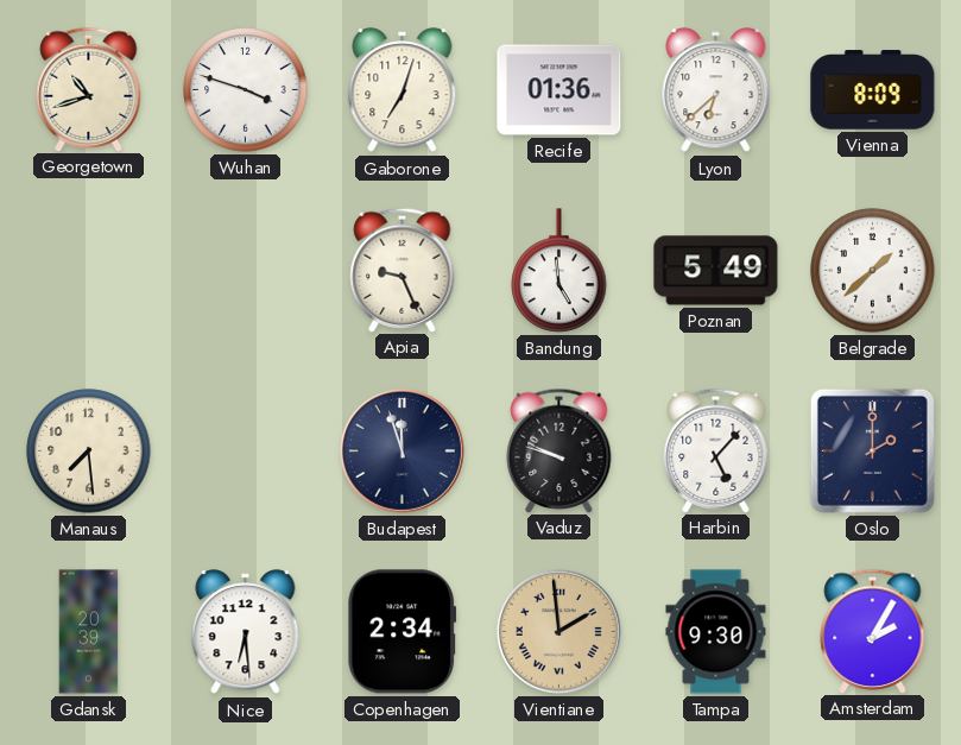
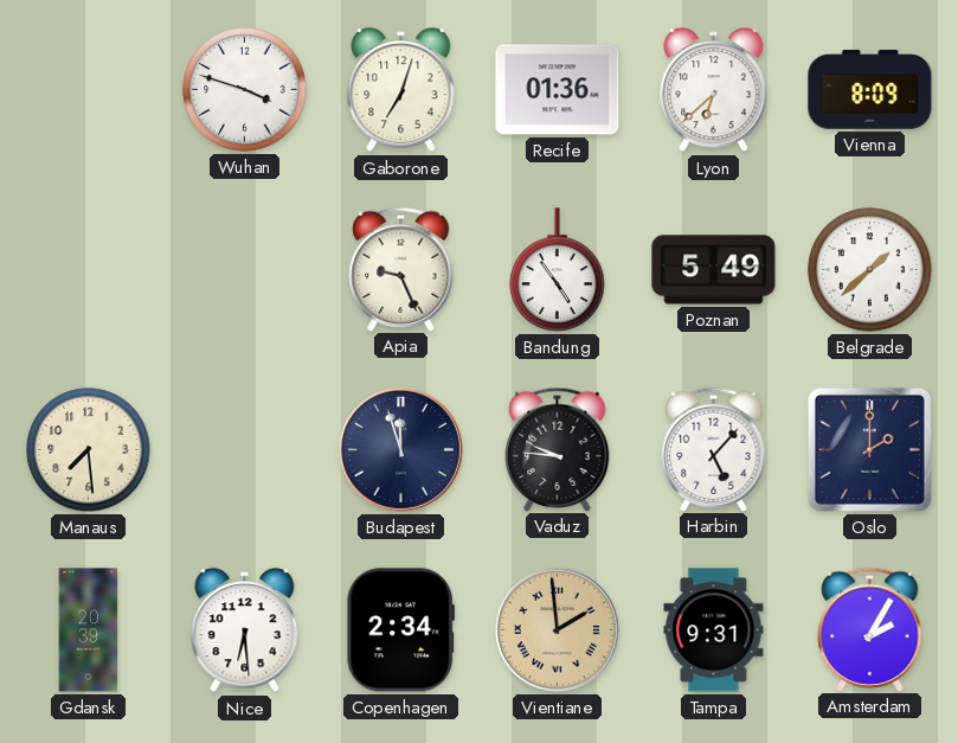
Georgetown: 10:42 -> none (89, 89)
Bandung: 4:59 -> 4:54 (558, 270)
Vaduz: 9:48 -> 9:46 (558, 449)
Tampa: 9:30 -> 9:31 (714, 630)
